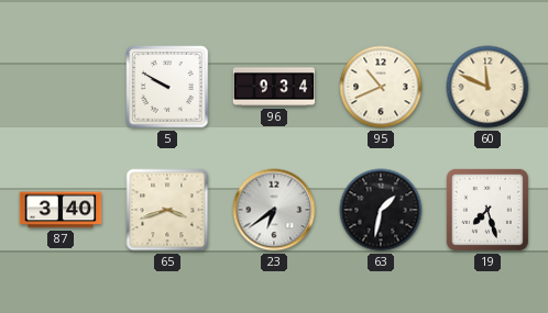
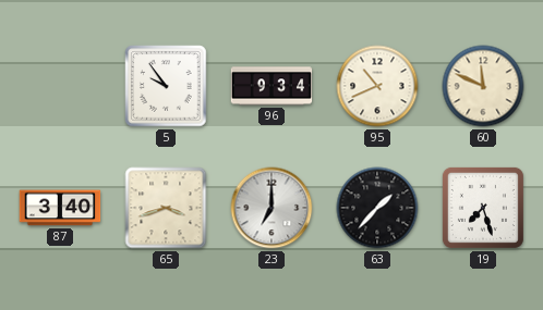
5: 9:50 -> 9:54 (166, 86)
23: 6:39 -> 7:00 (271, 208)
63: 1:32 -> 1:37 (377, 208)
